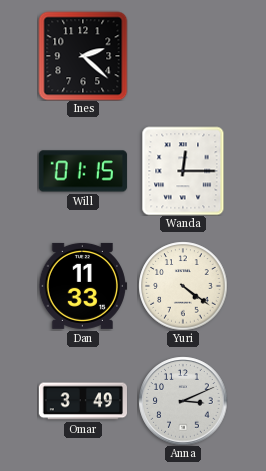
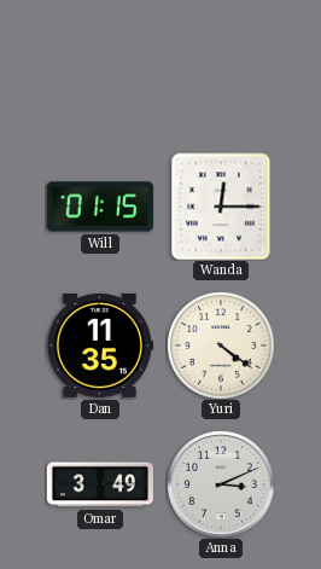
Ines: 2:22 -> none (83, 56)
Dan: 11:33 -> 11:35 (99, 346)
